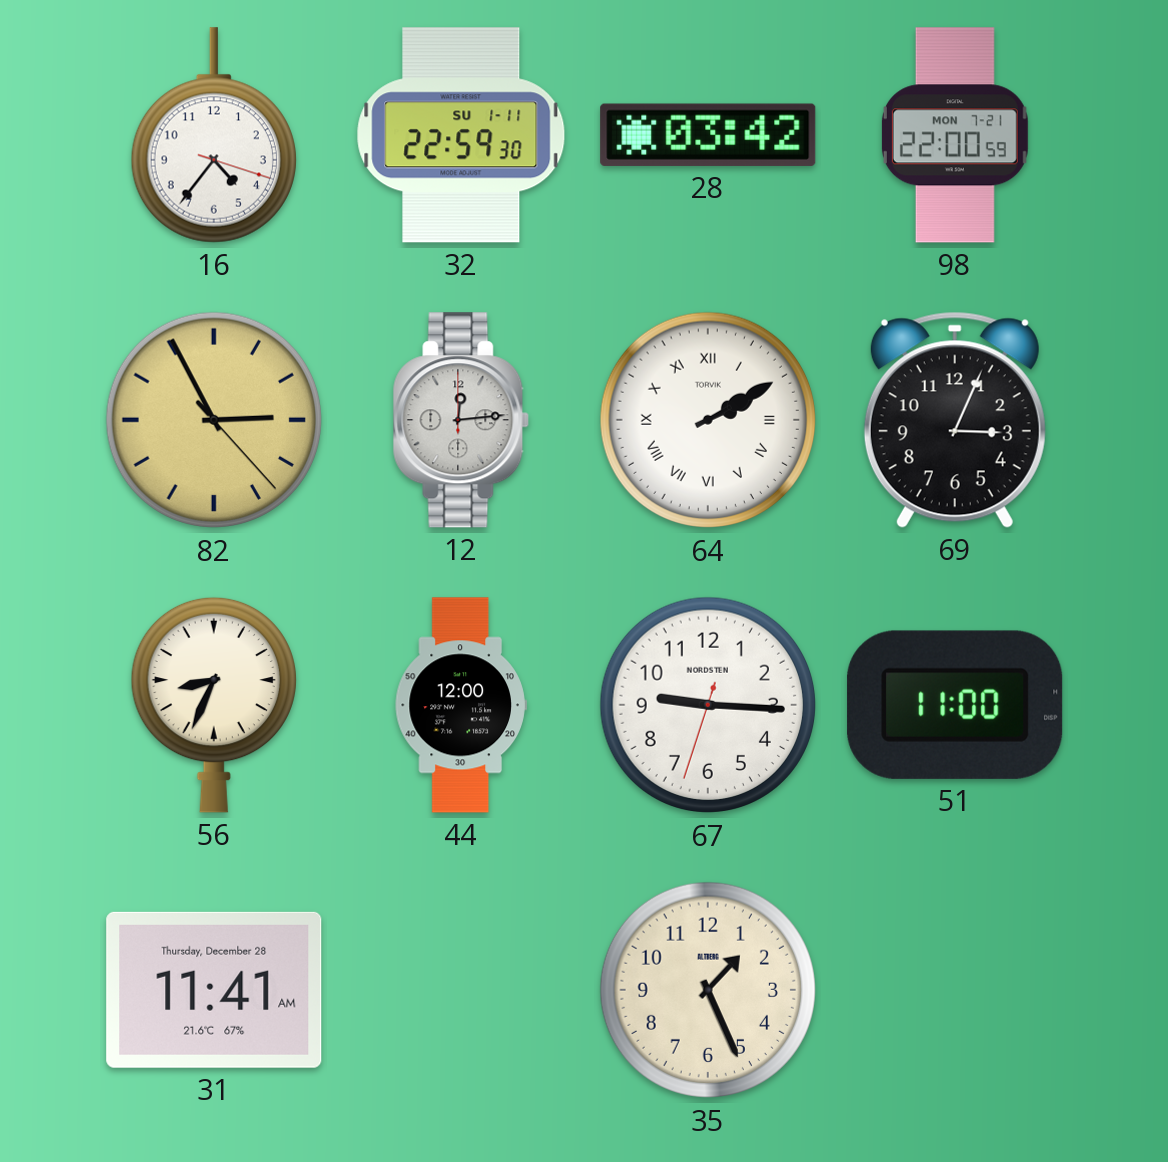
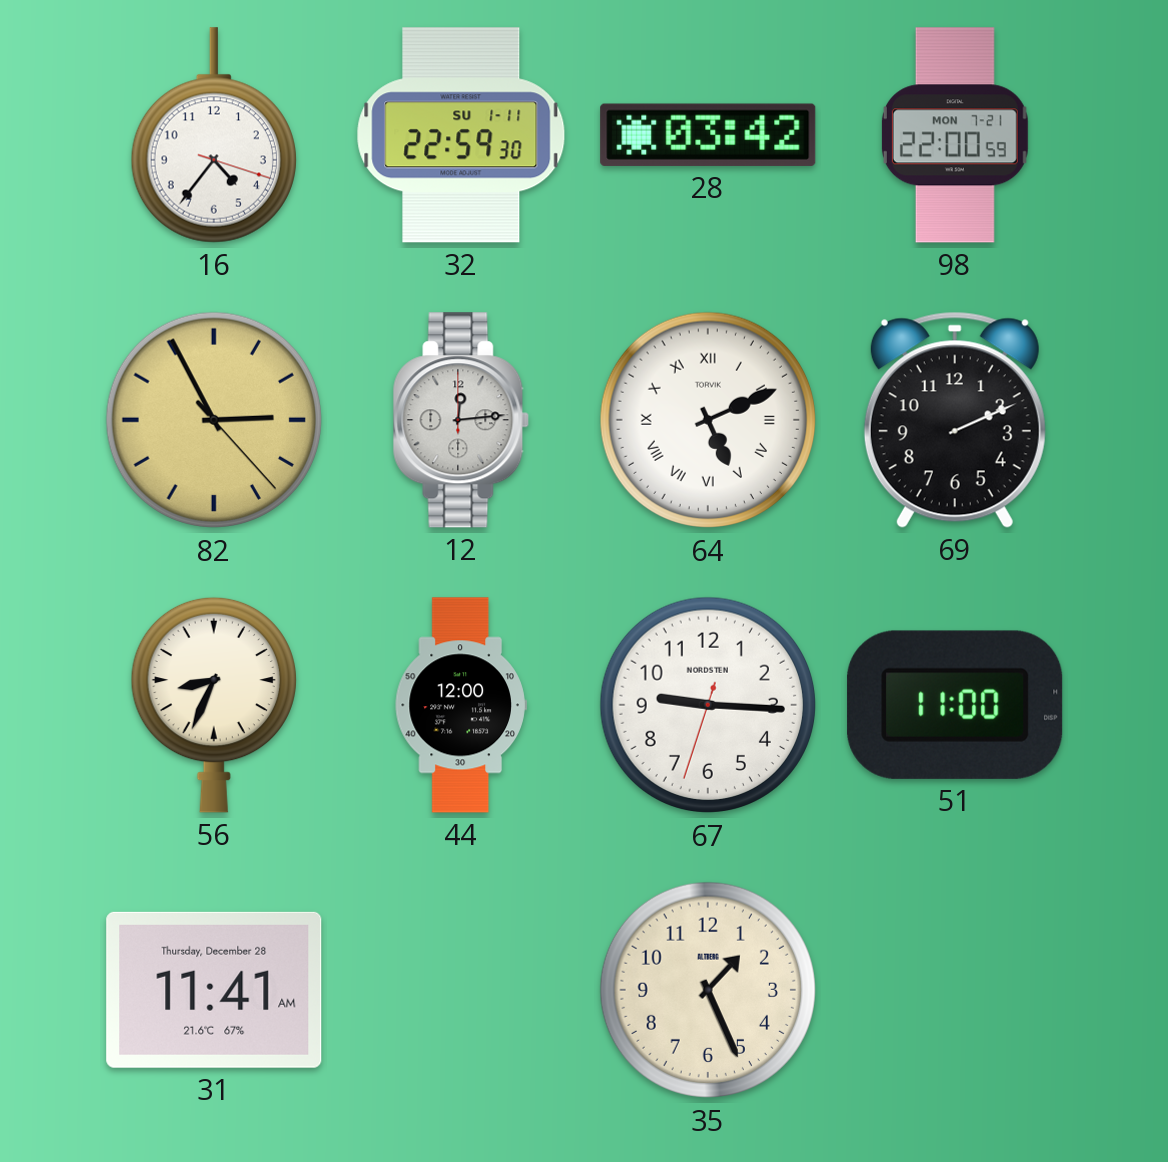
64: 2:10 -> 5:11 (708, 420)
69: 3:04 -> 2:11 (955, 420)
